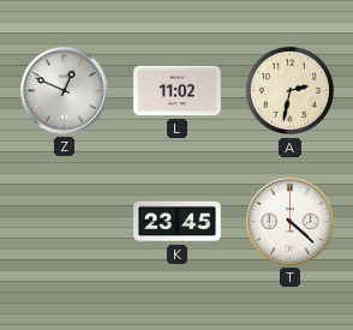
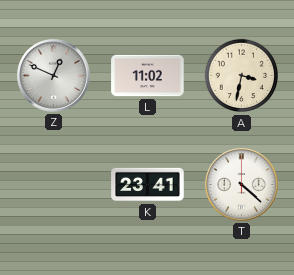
A: 2:32 -> 3:32 (242, 76)
K: 23:45 -> 23:41 (148, 185)
